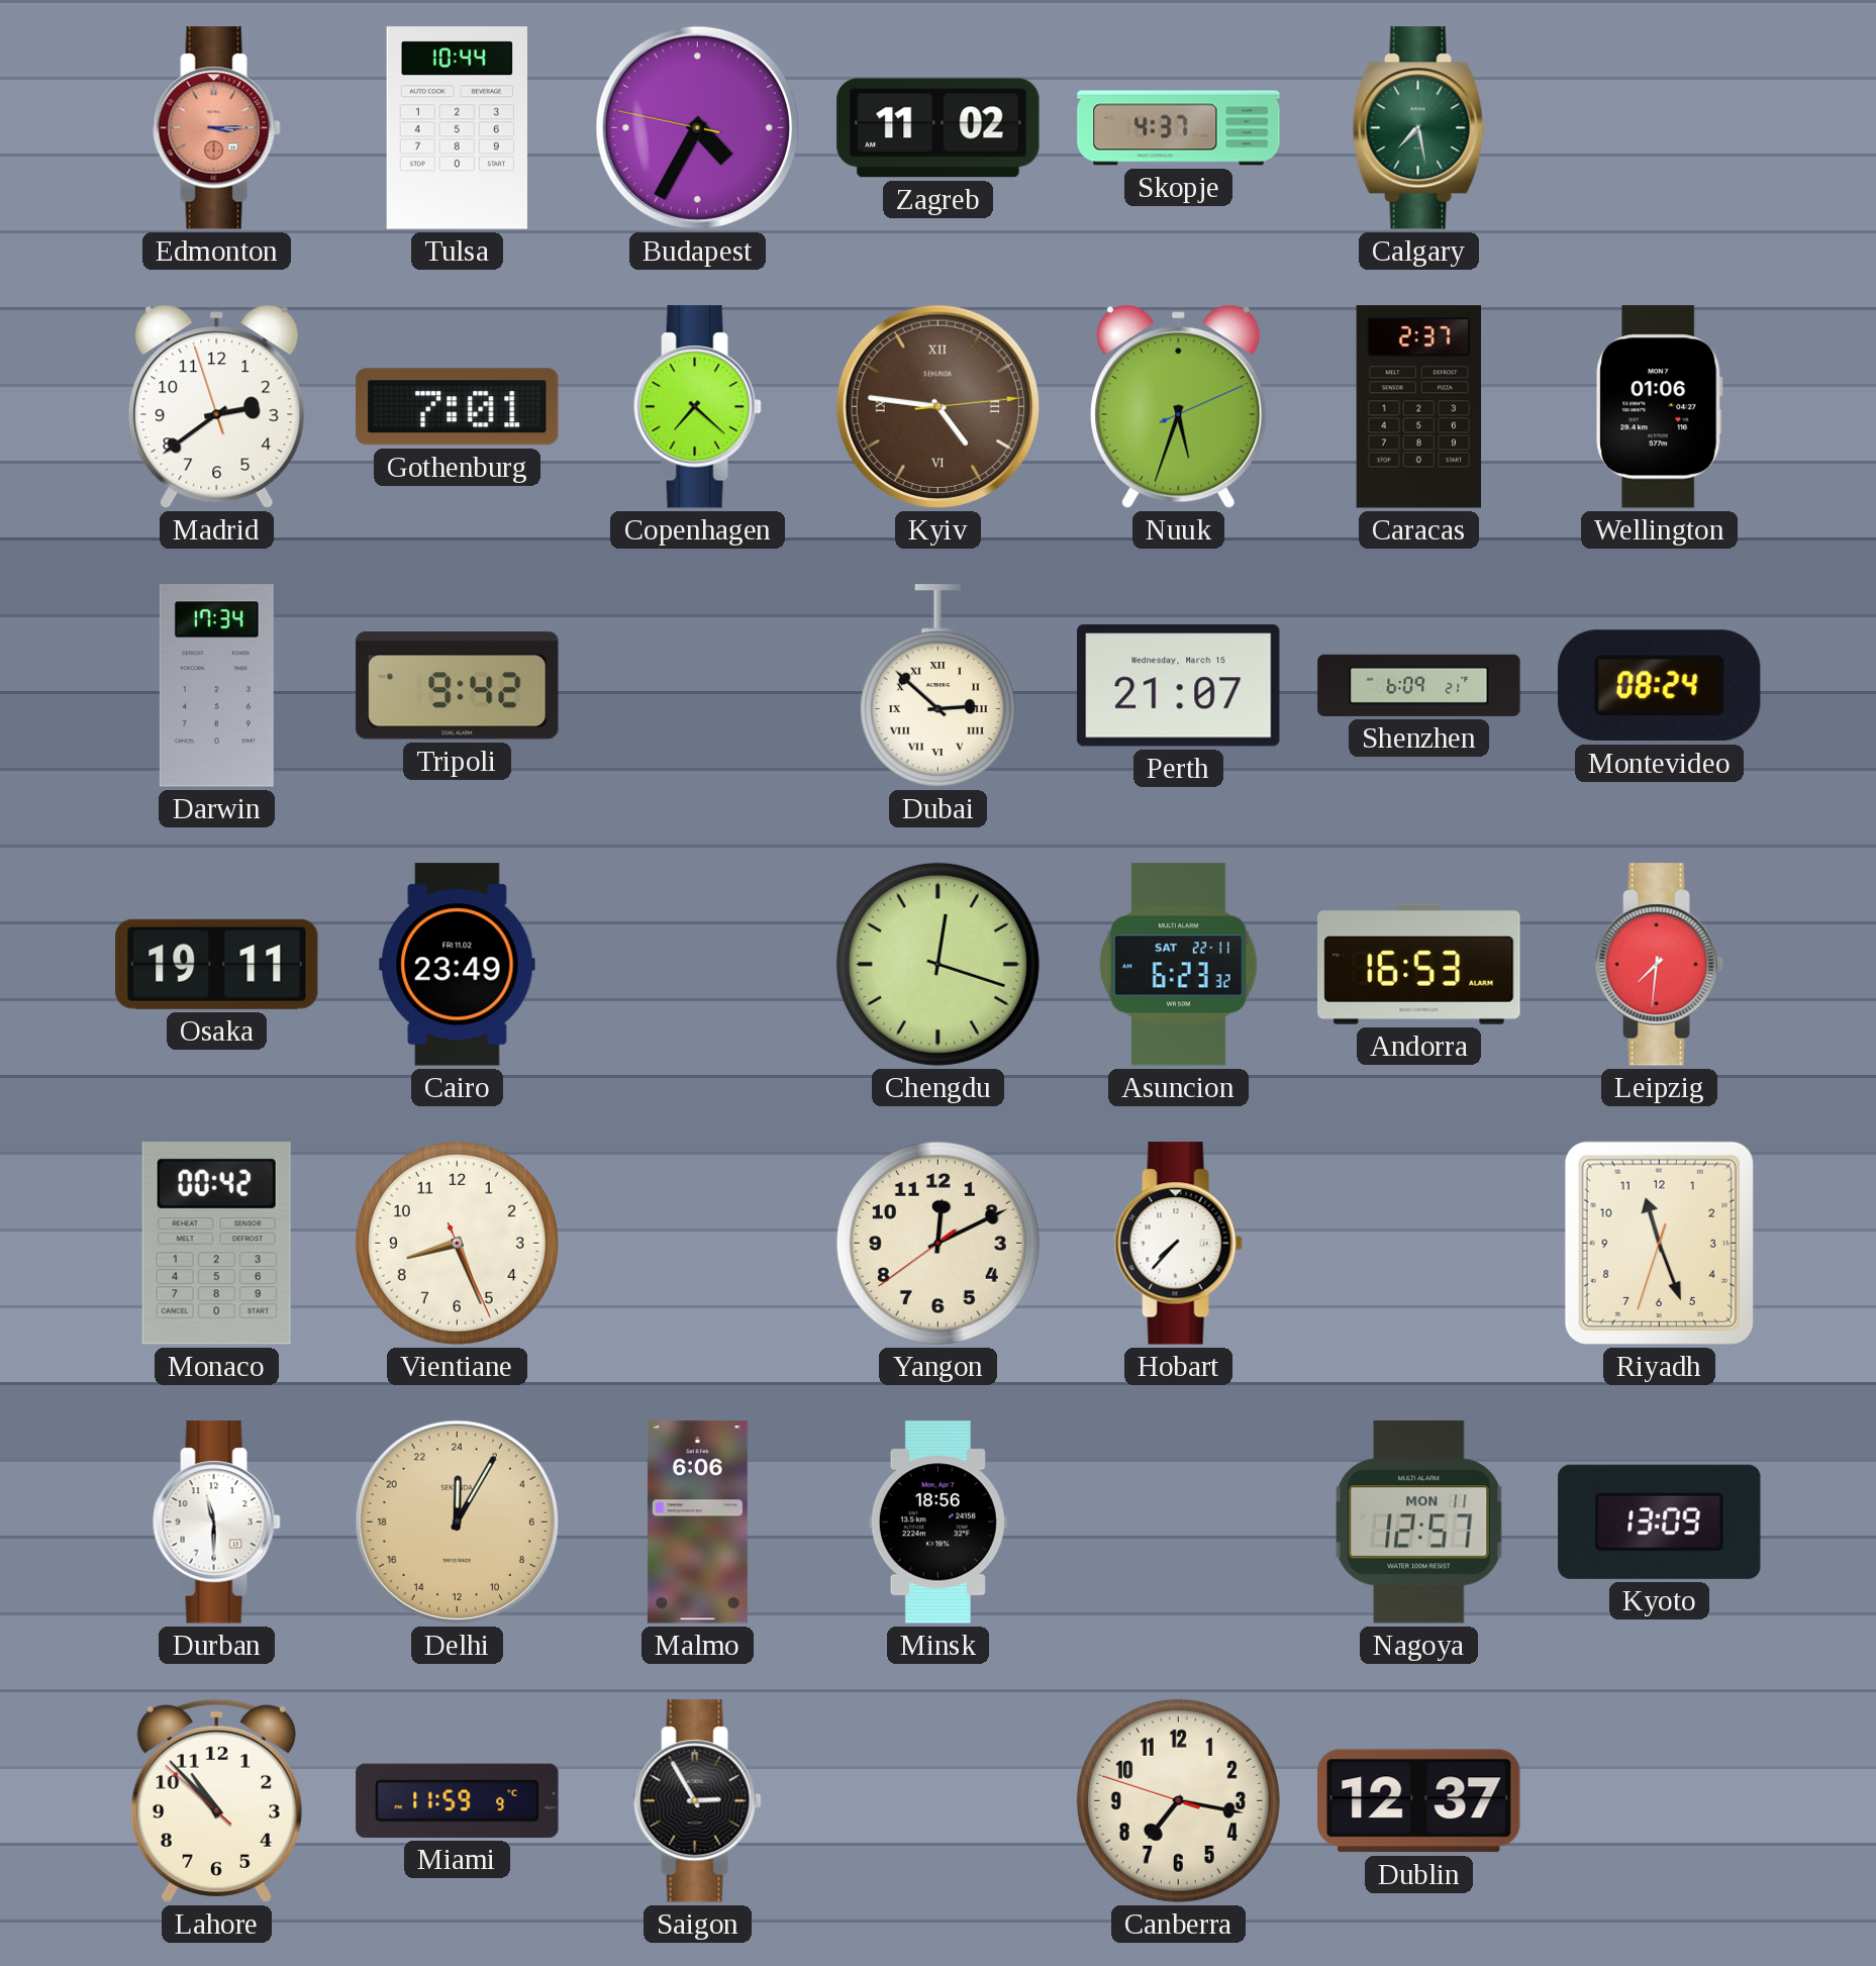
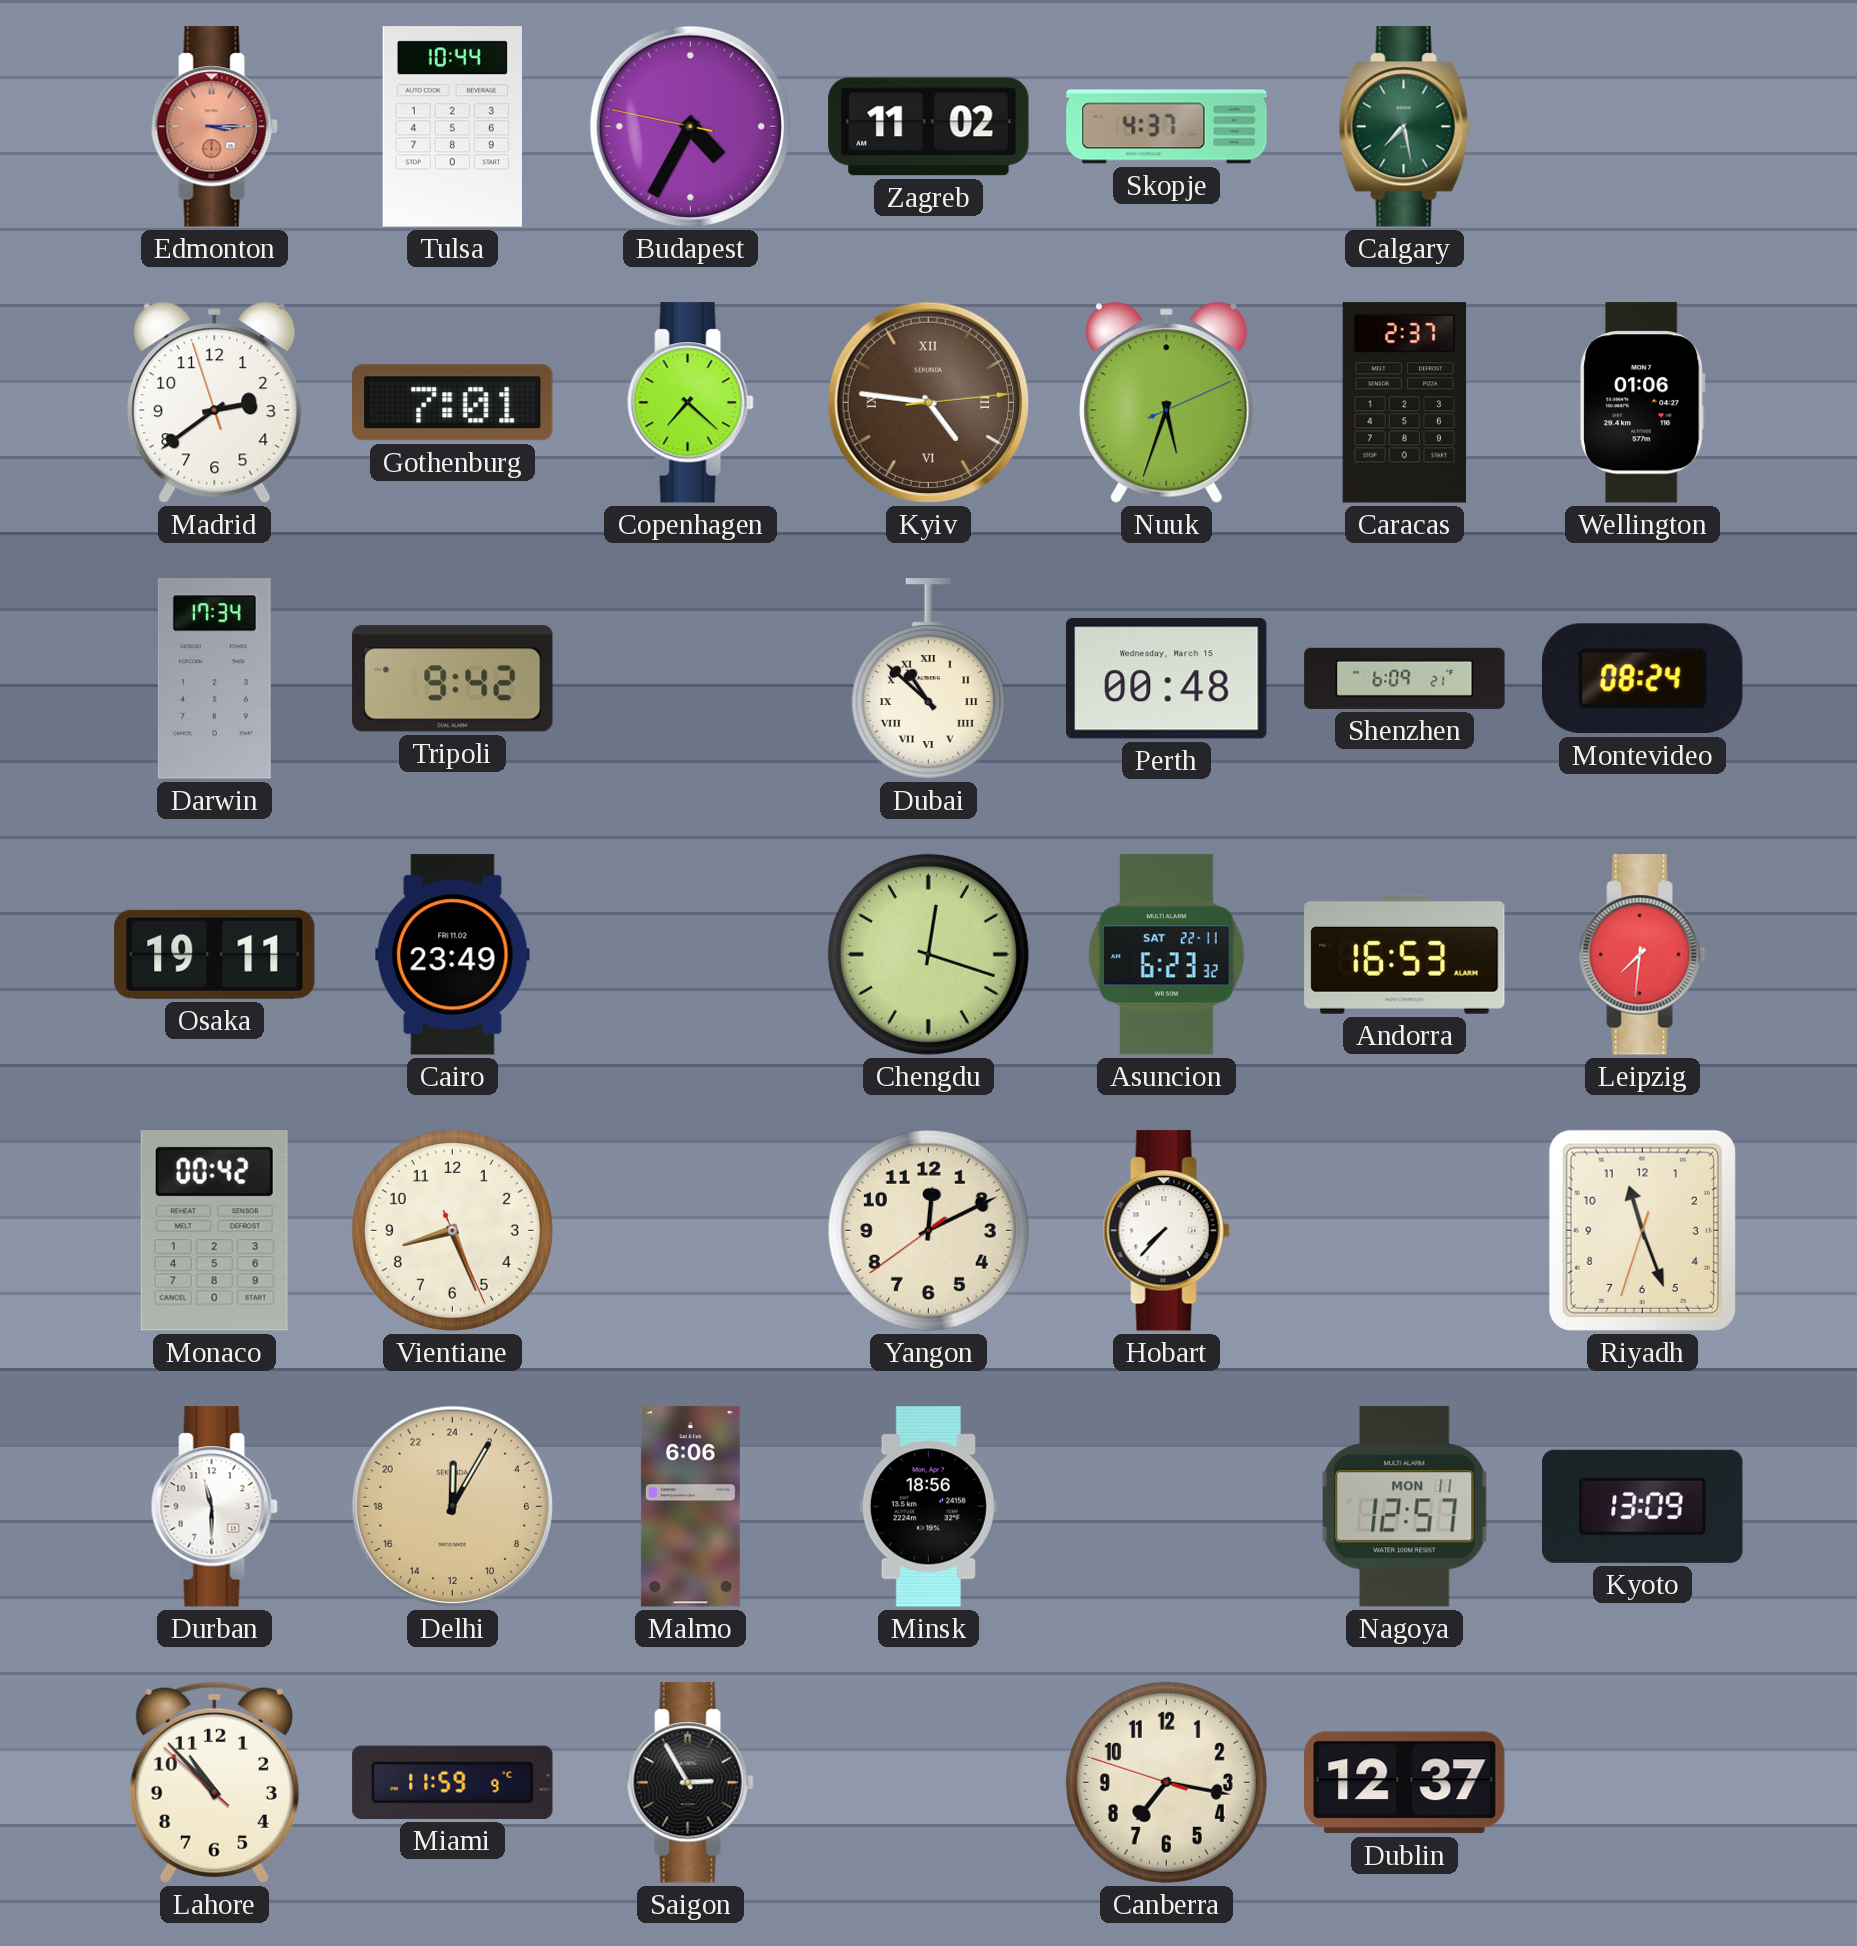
Dubai: 2:52 -> 10:52 (928, 679)
Perth: 21:07 -> 00:48 (1167, 679)
